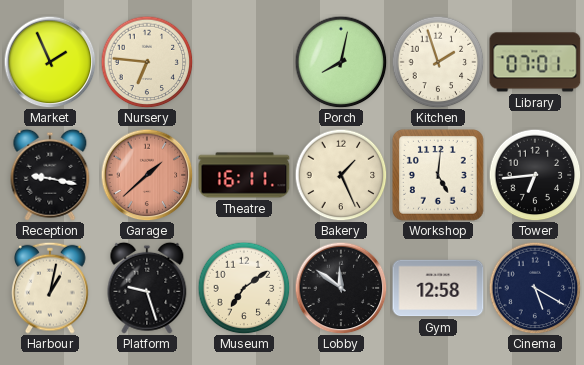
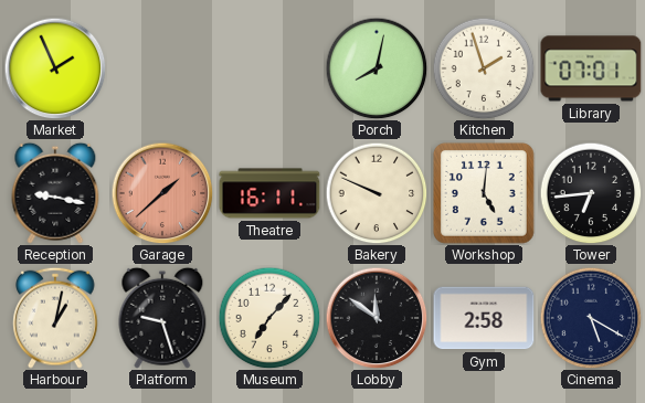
Nursery: 6:46 -> none (147, 62)
Bakery: 1:26 -> 9:49 (377, 193)
Museum: 7:09 -> 7:07 (269, 318)
Gym: 12:58 -> 2:58 (484, 318)
